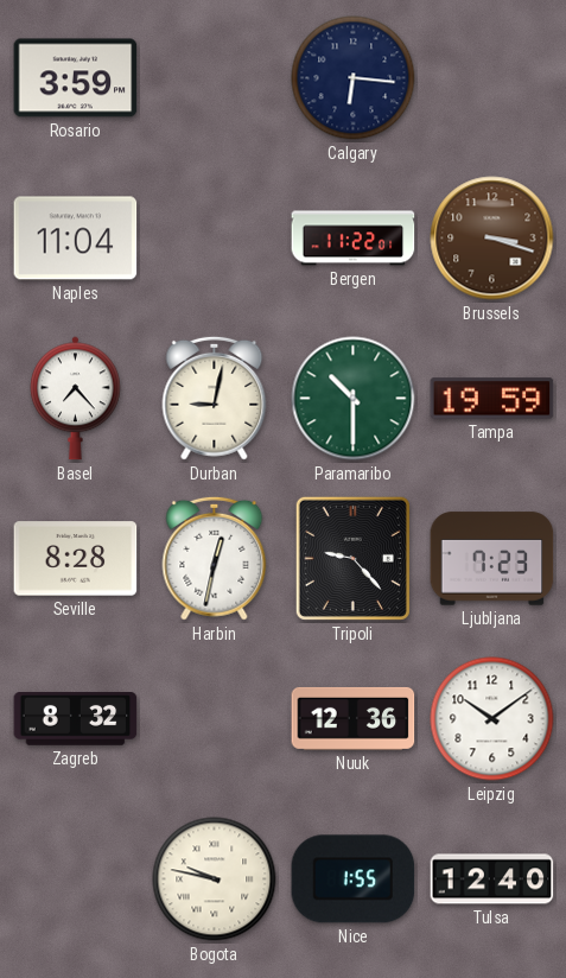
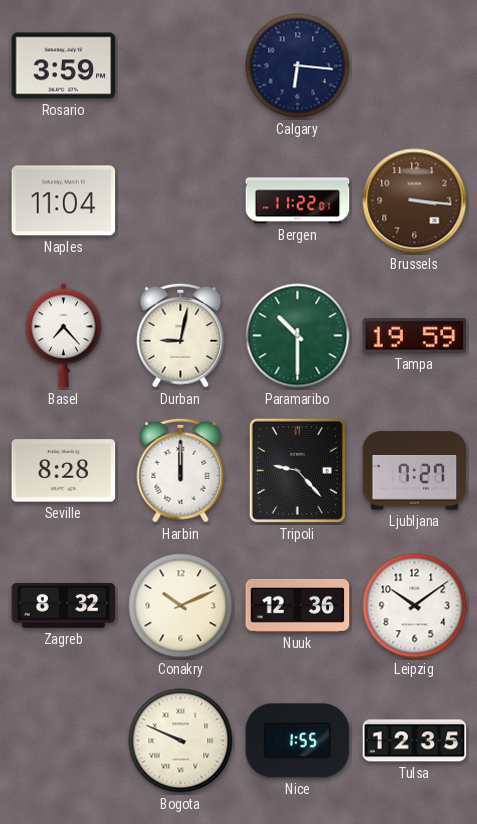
Brussels: 3:18 -> 3:16 (415, 201)
Harbin: 12:32 -> 12:00 (181, 470)
Ljubljana: 7:23 -> 7:27 (415, 471)
Conakry: none -> 10:11 (181, 606)
Bogota: 9:47 -> 9:49 (181, 741)
Tulsa: 12:40 -> 12:35 (415, 741)
